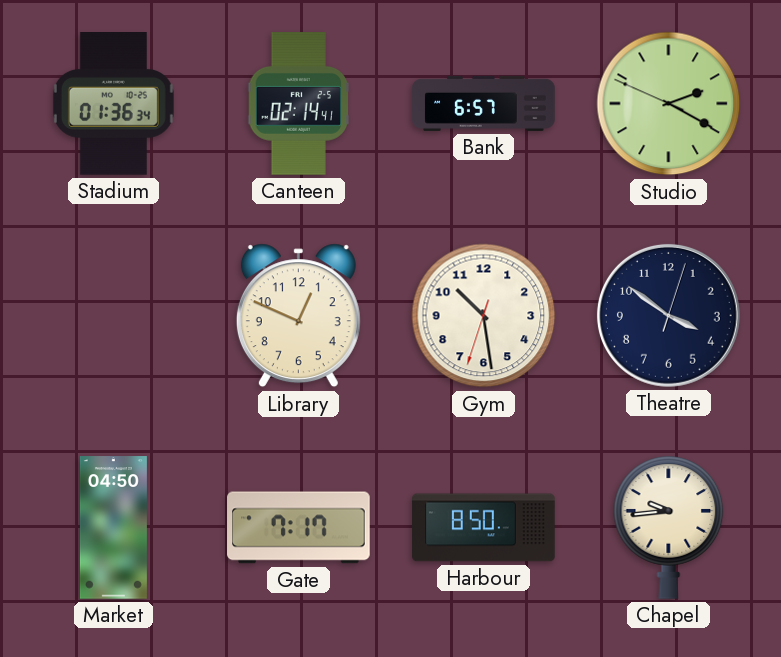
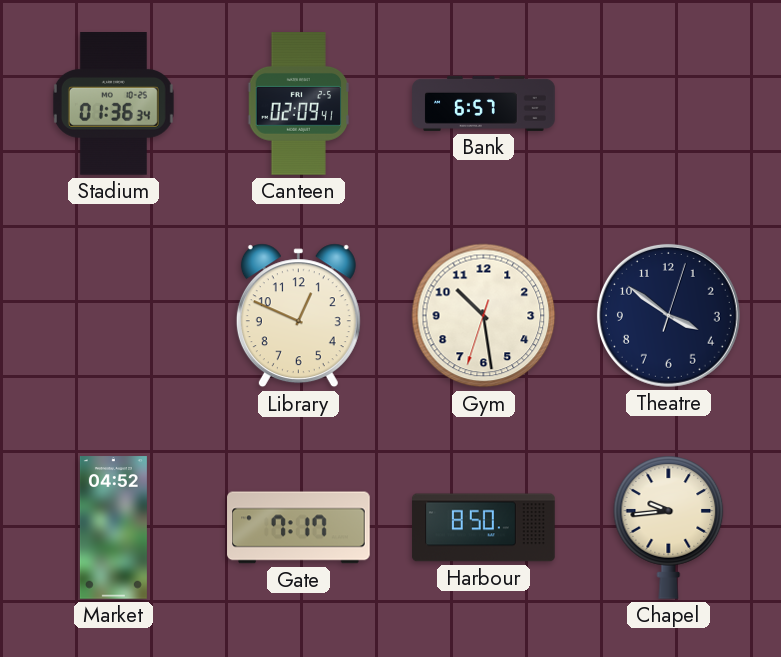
Canteen: 02:14 -> 02:09 (299, 104)
Studio: 2:19 -> none (669, 104)
Market: 04:50 -> 04:52 (113, 528)
